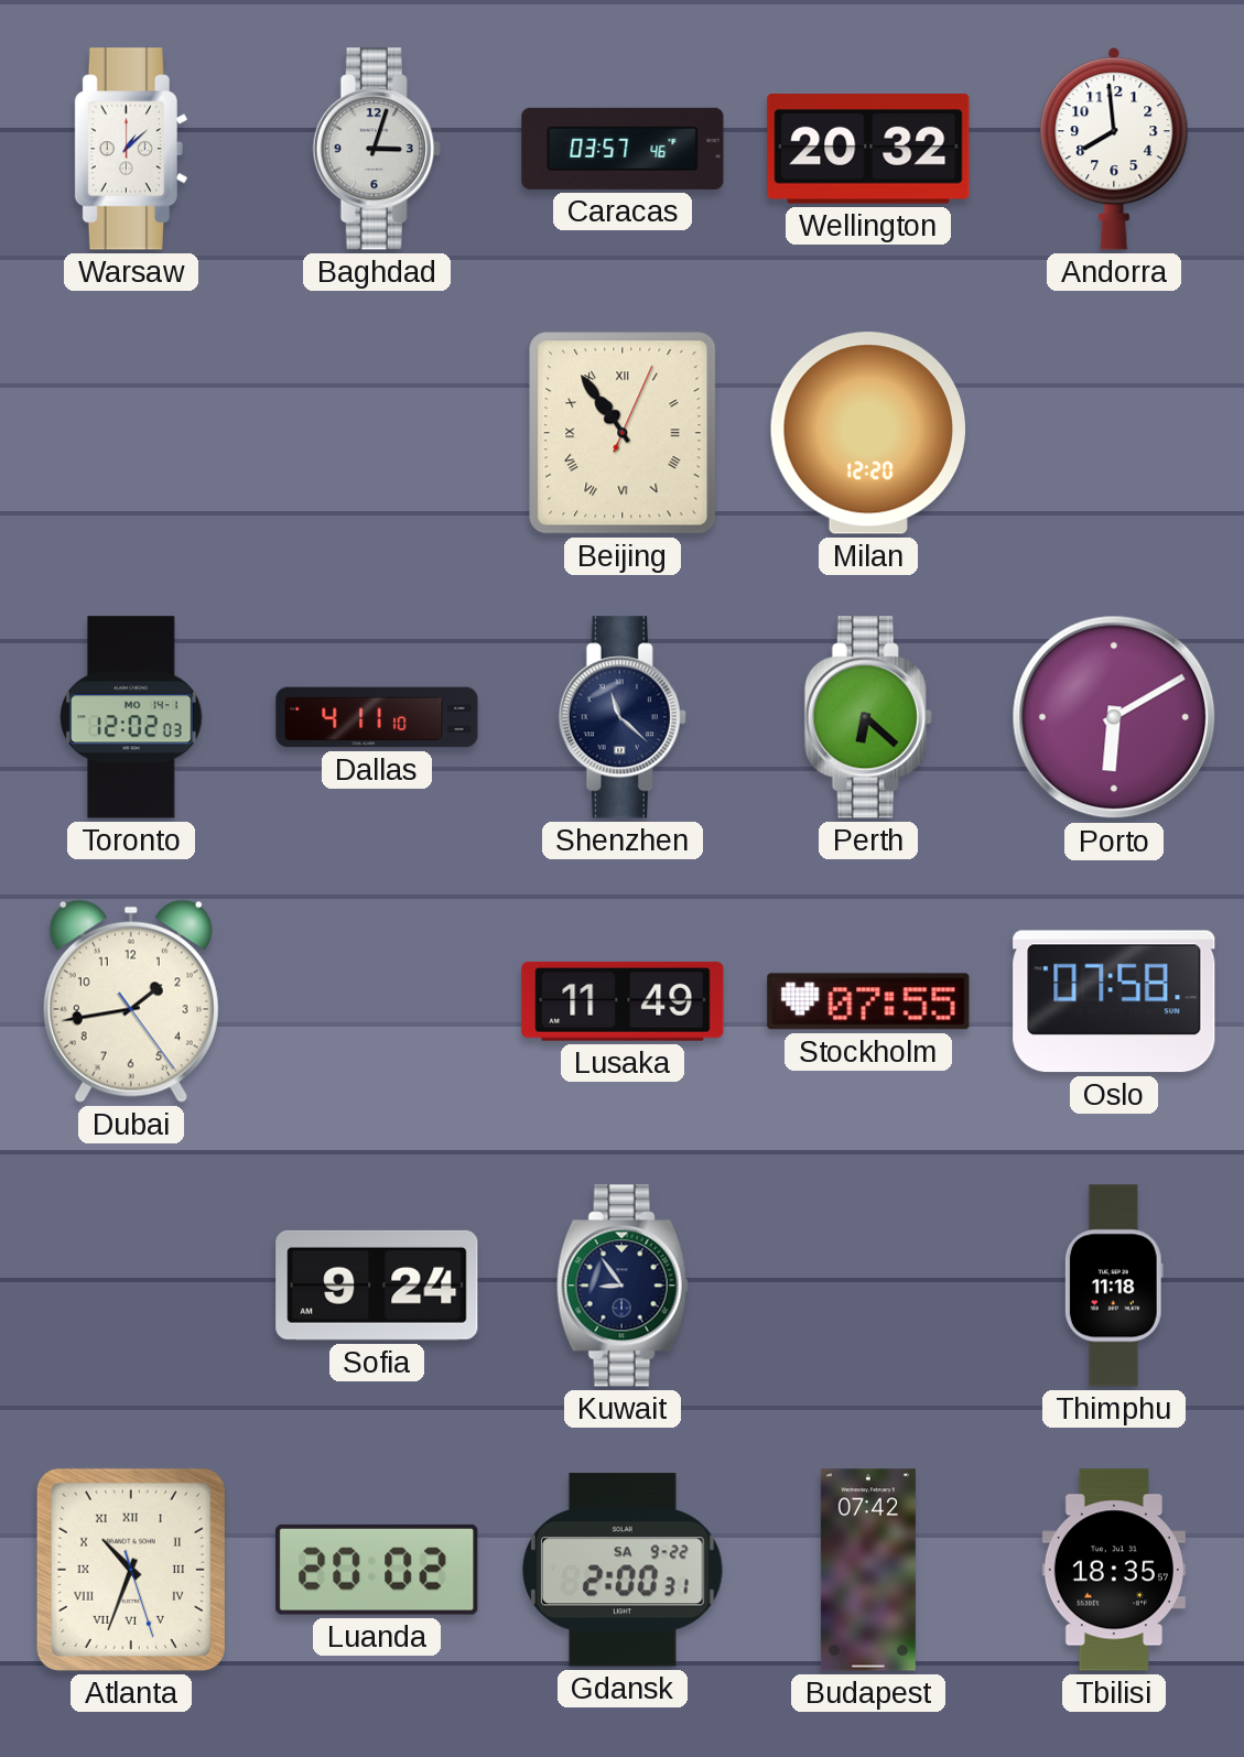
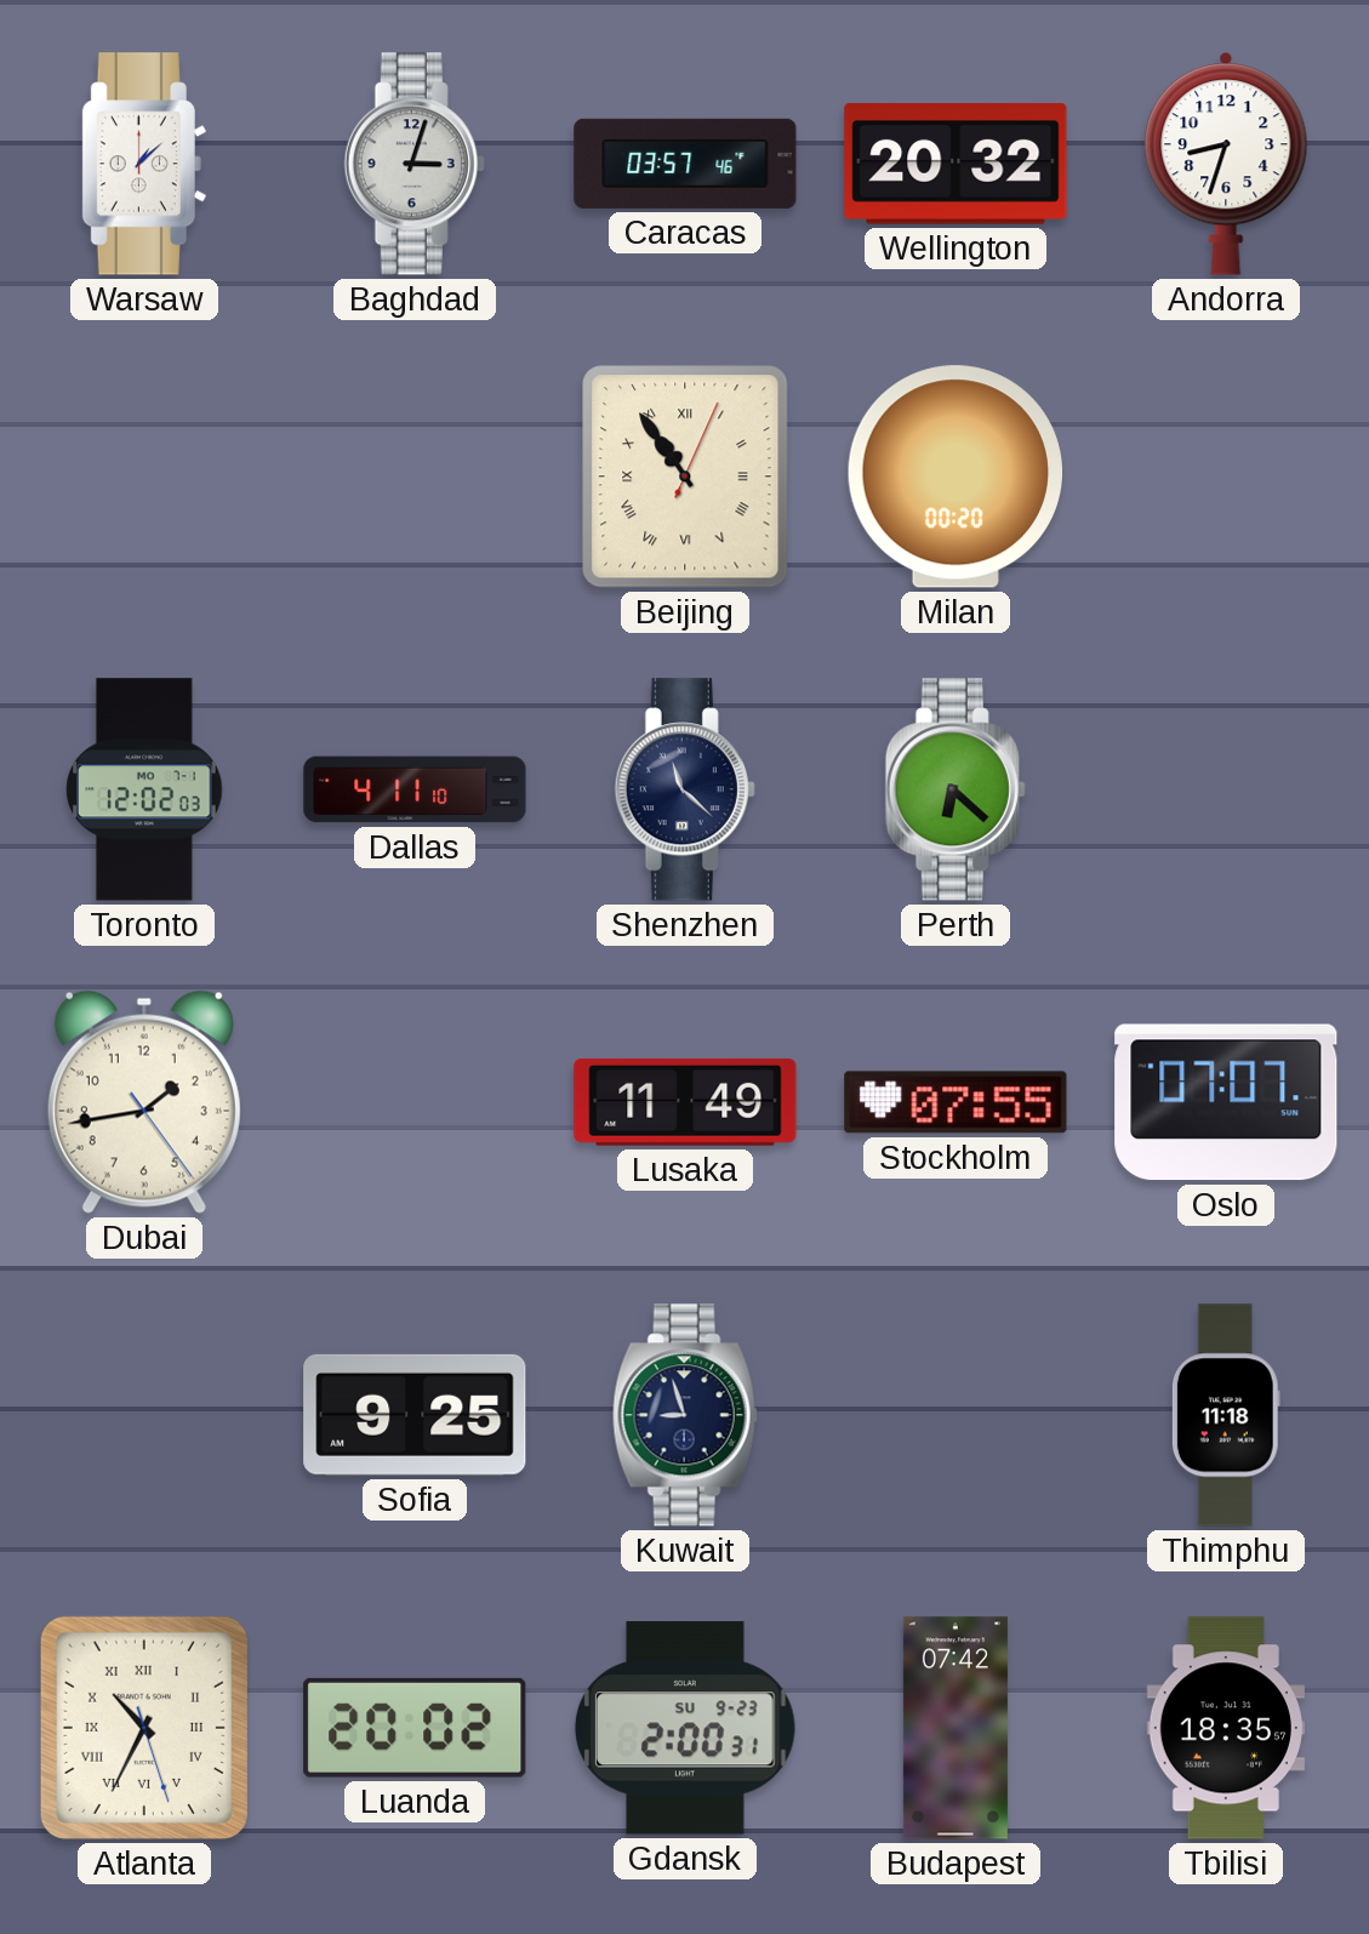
Andorra: 7:59 -> 8:33 (1226, 164)
Milan: 12:20 -> 00:20 (954, 477)
Toronto date: MO 14-1 -> MO 7-1 (144, 789)
Porto: 6:10 -> none (1114, 717)
Oslo: 07:58 -> 07:07 (1226, 1102)
Sofia: 9:24 -> 9:25 (415, 1415)
Kuwait: 8:54 -> 8:57 (685, 1415)
Atlanta: 10:33 -> 10:34 (144, 1728)
Gdansk date: SA 9-22 -> SU 9-23 (685, 1728)
